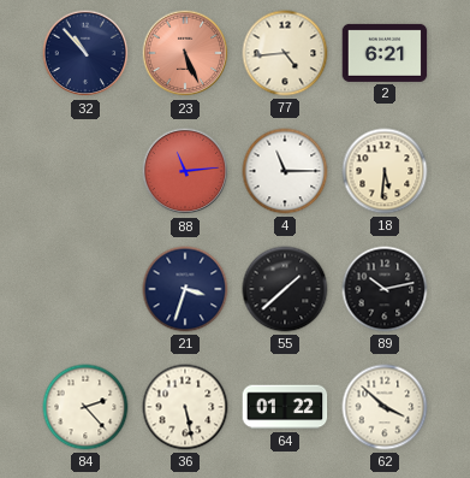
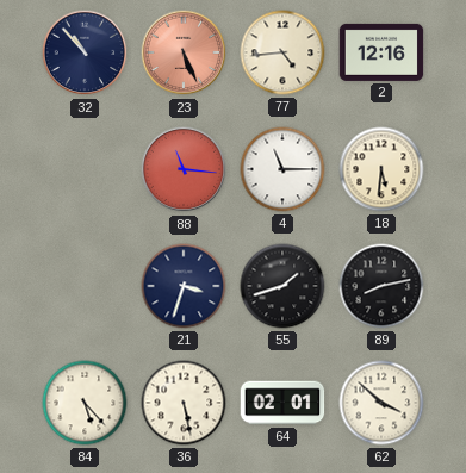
2: 6:21 -> 12:16 (381, 52)
88: 11:14 -> 11:16 (184, 169)
55: 1:38 -> 1:42 (282, 286)
89: 10:13 -> 8:13 (381, 286)
84: 2:23 -> 5:23 (85, 403)
64: 01:22 -> 02:01 (282, 403)
